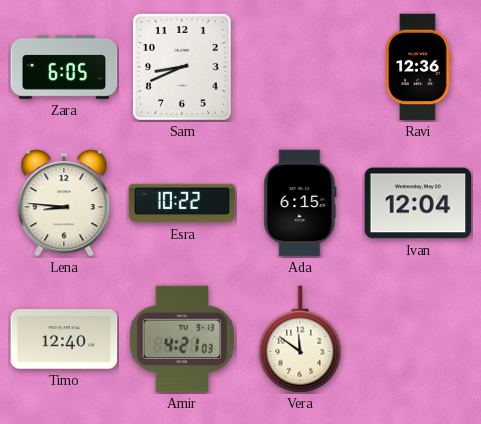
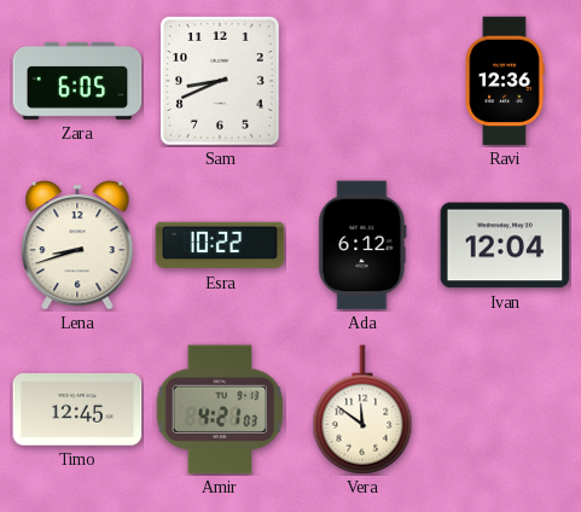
Lena: 8:46 -> 8:42 (77, 246)
Ada: 6:15 -> 6:12 (362, 245)
Timo: 12:40 -> 12:45 (77, 409)
